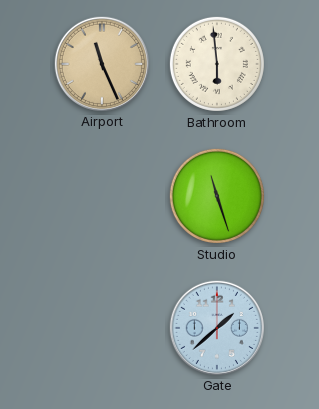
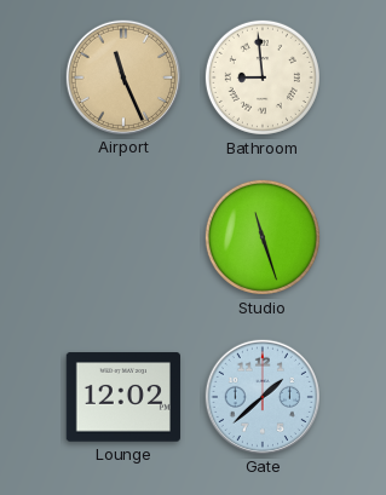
Bathroom: 5:59 -> 8:59 (263, 77)
Lounge: none -> 12:02 (122, 397)
